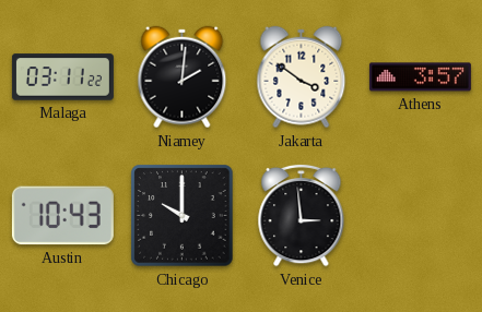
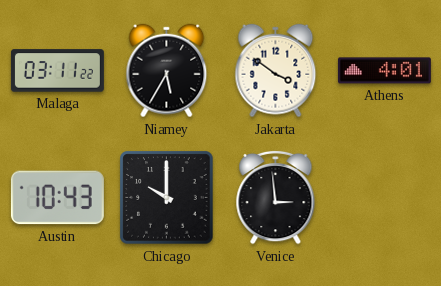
Niamey: 2:01 -> 5:35 (167, 71)
Athens: 3:57 -> 4:01 (384, 71)
